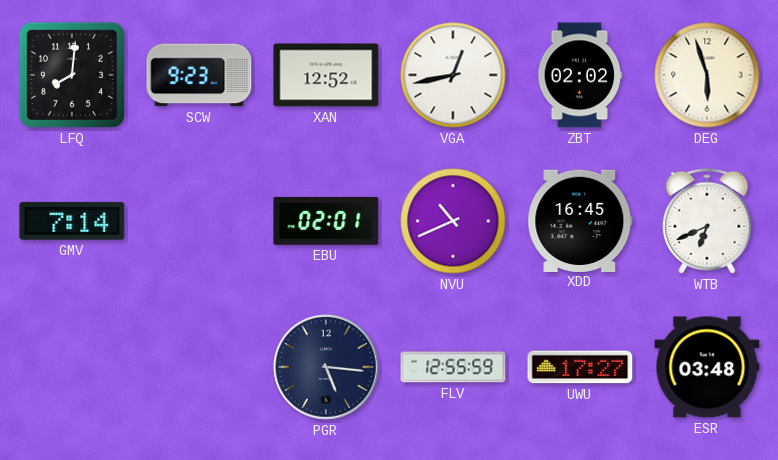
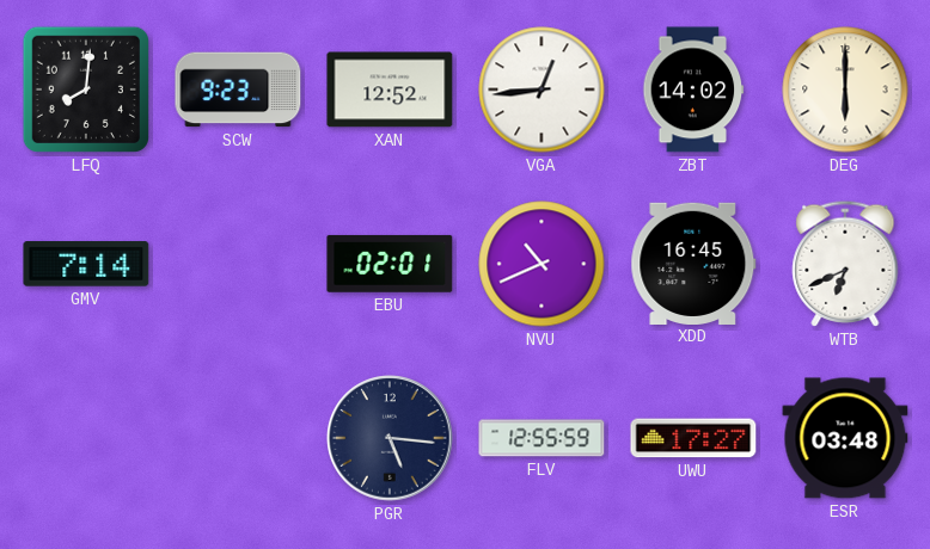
VGA: 12:43 -> 12:44 (542, 90)
ZBT: 02:02 -> 14:02 (693, 90)
DEG: 5:57 -> 6:00 (845, 90)
